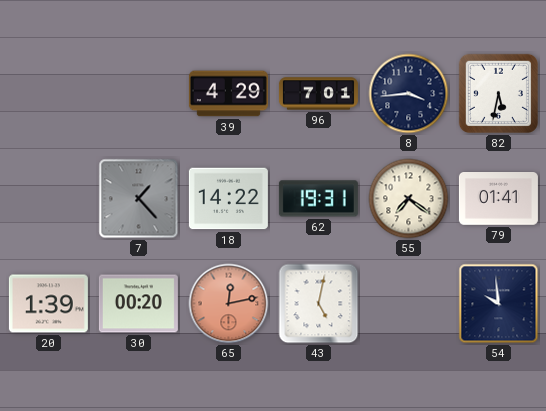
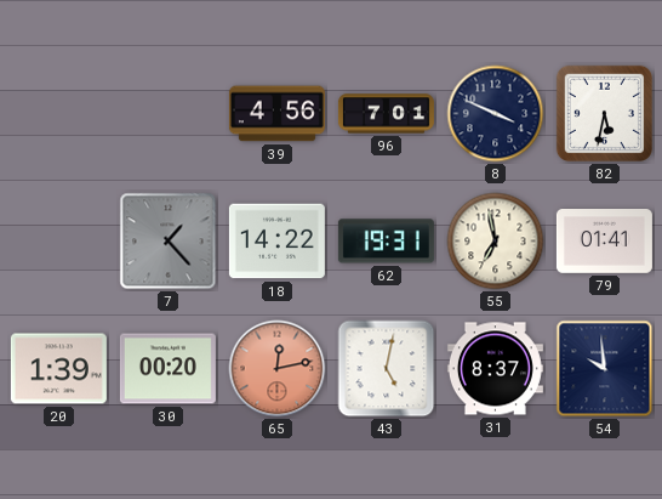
39: 4:29 -> 4:56 (276, 114)
8: 3:44 -> 3:49 (496, 114)
55: 7:21 -> 6:58 (496, 242)
31: none -> 8:37 (495, 369)
